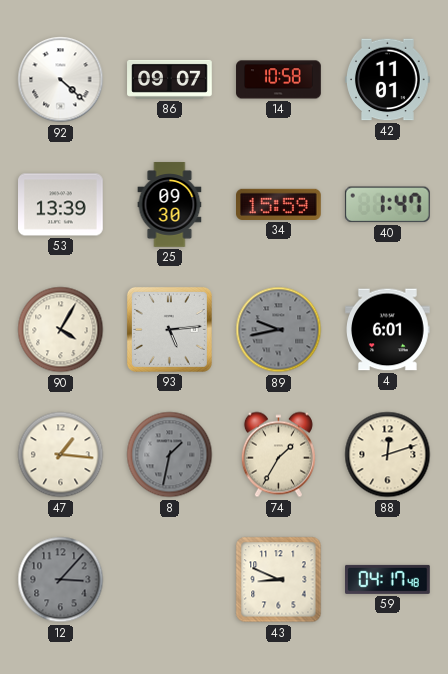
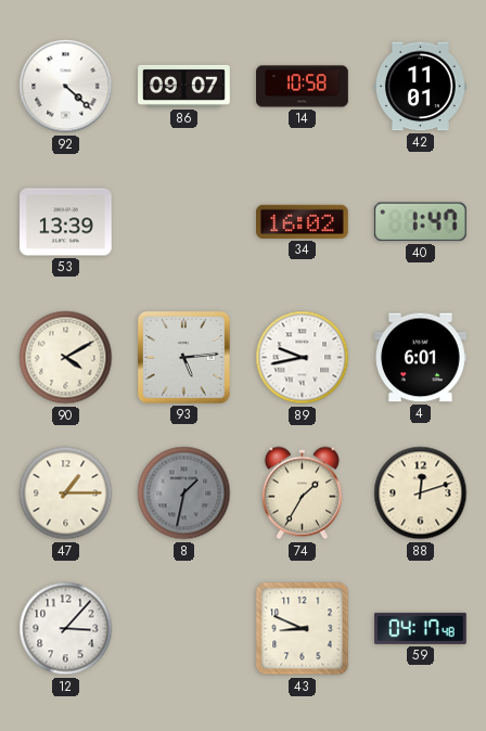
25: 09:30 -> none (170, 205)
34: 15:59 -> 16:02 (303, 221)
90: 4:05 -> 4:10 (66, 358)
89 dial: grey -> white (303, 358)
47: 1:16 -> 1:15 (66, 493)
12 dial: grey -> white (66, 629)
